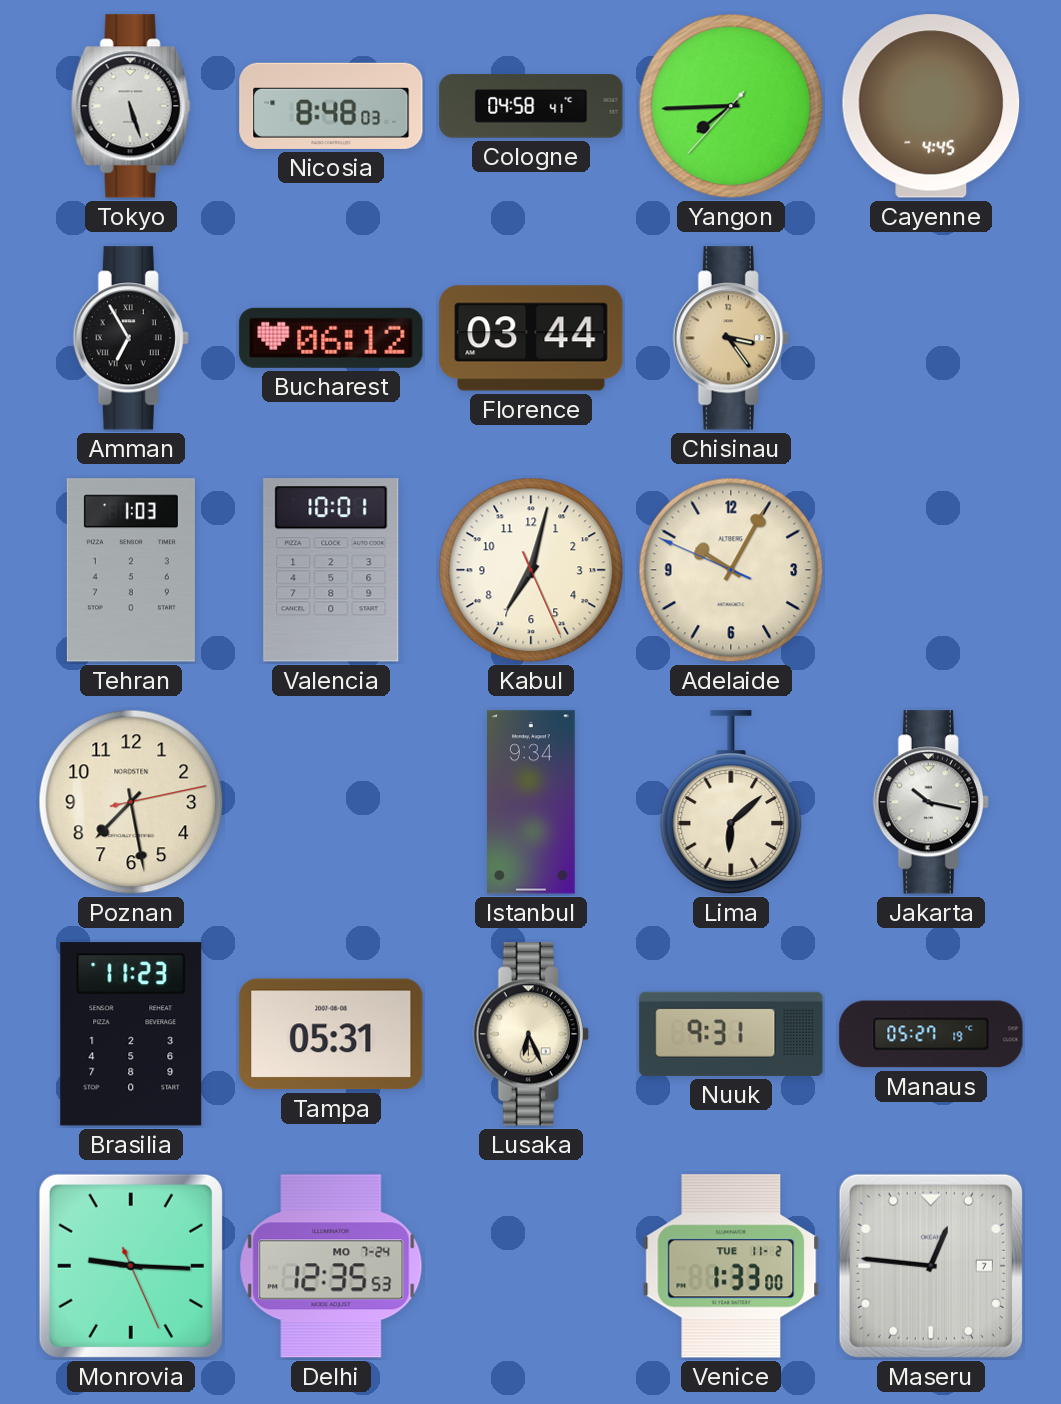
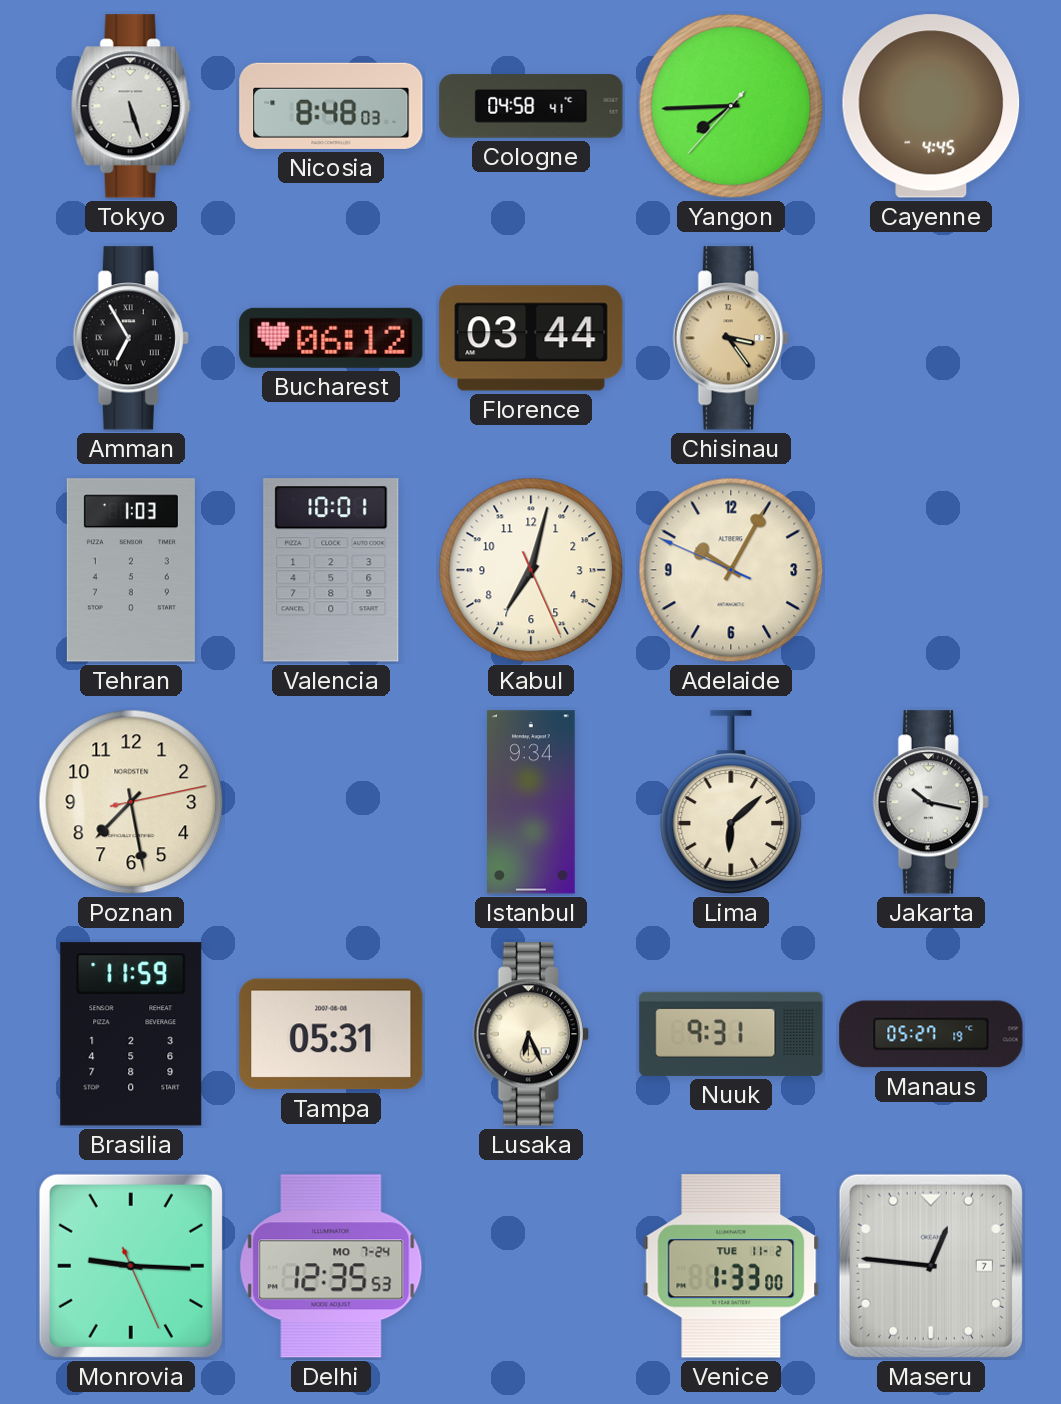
Brasilia: 11:23 -> 11:59 (131, 1034)
